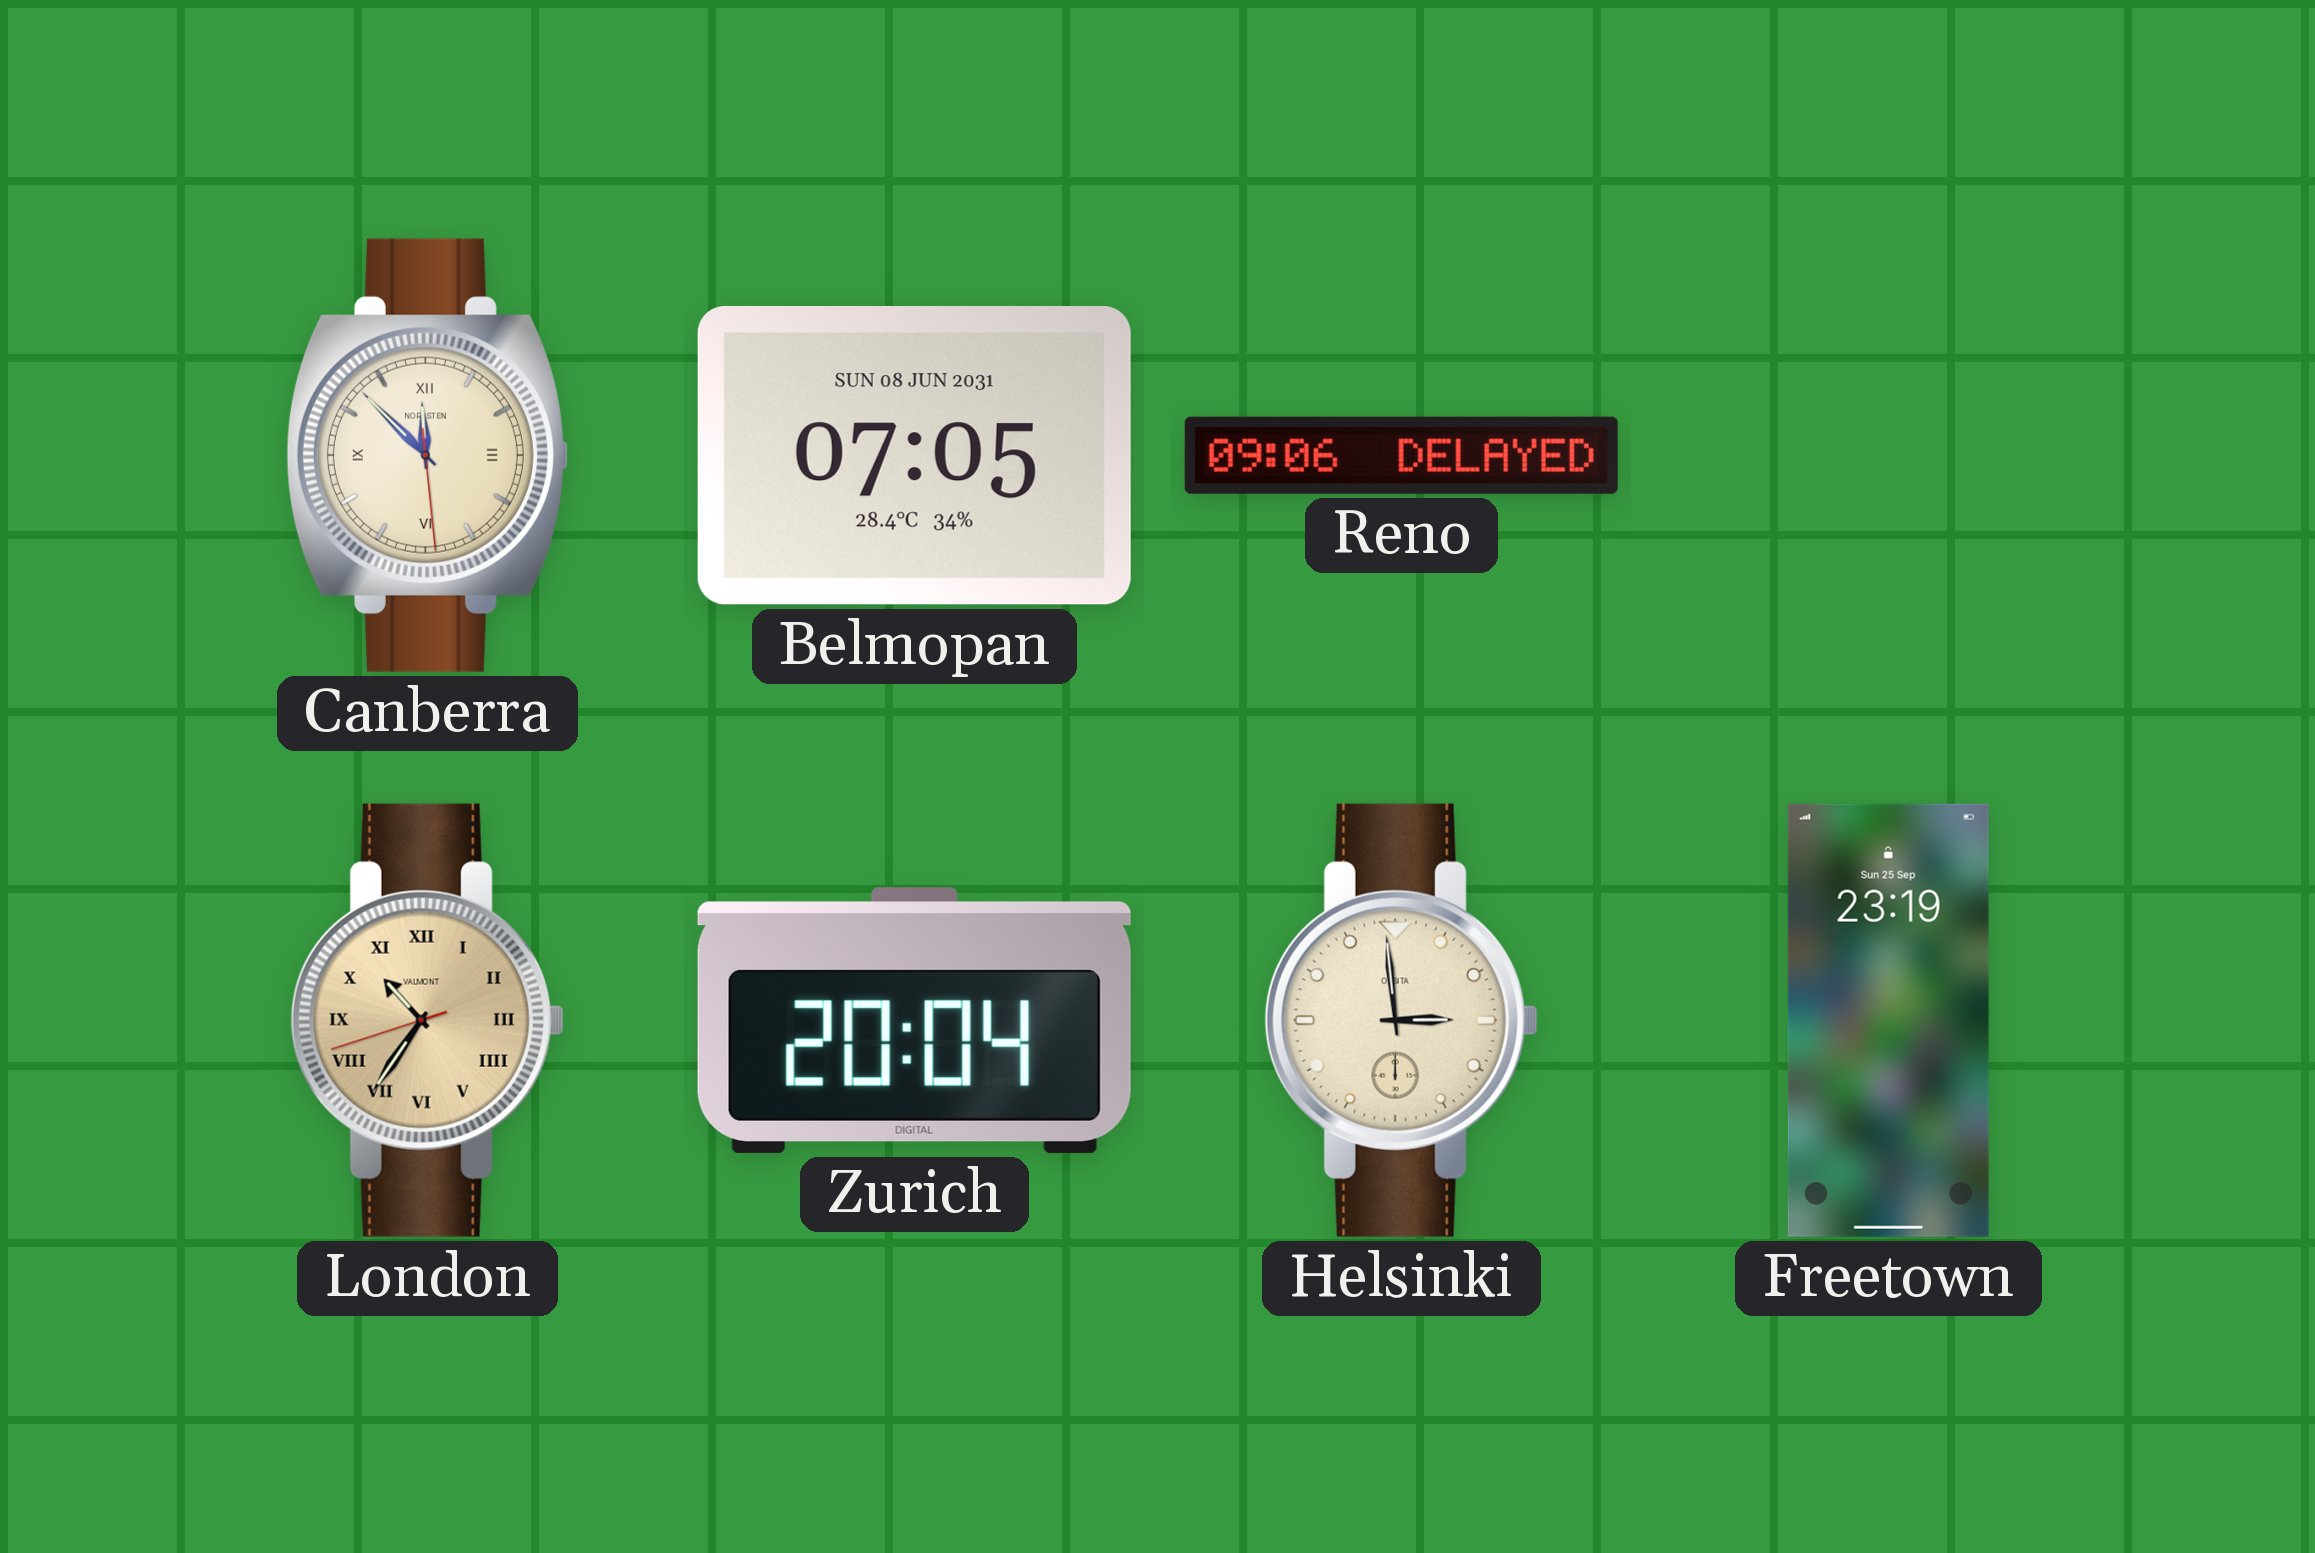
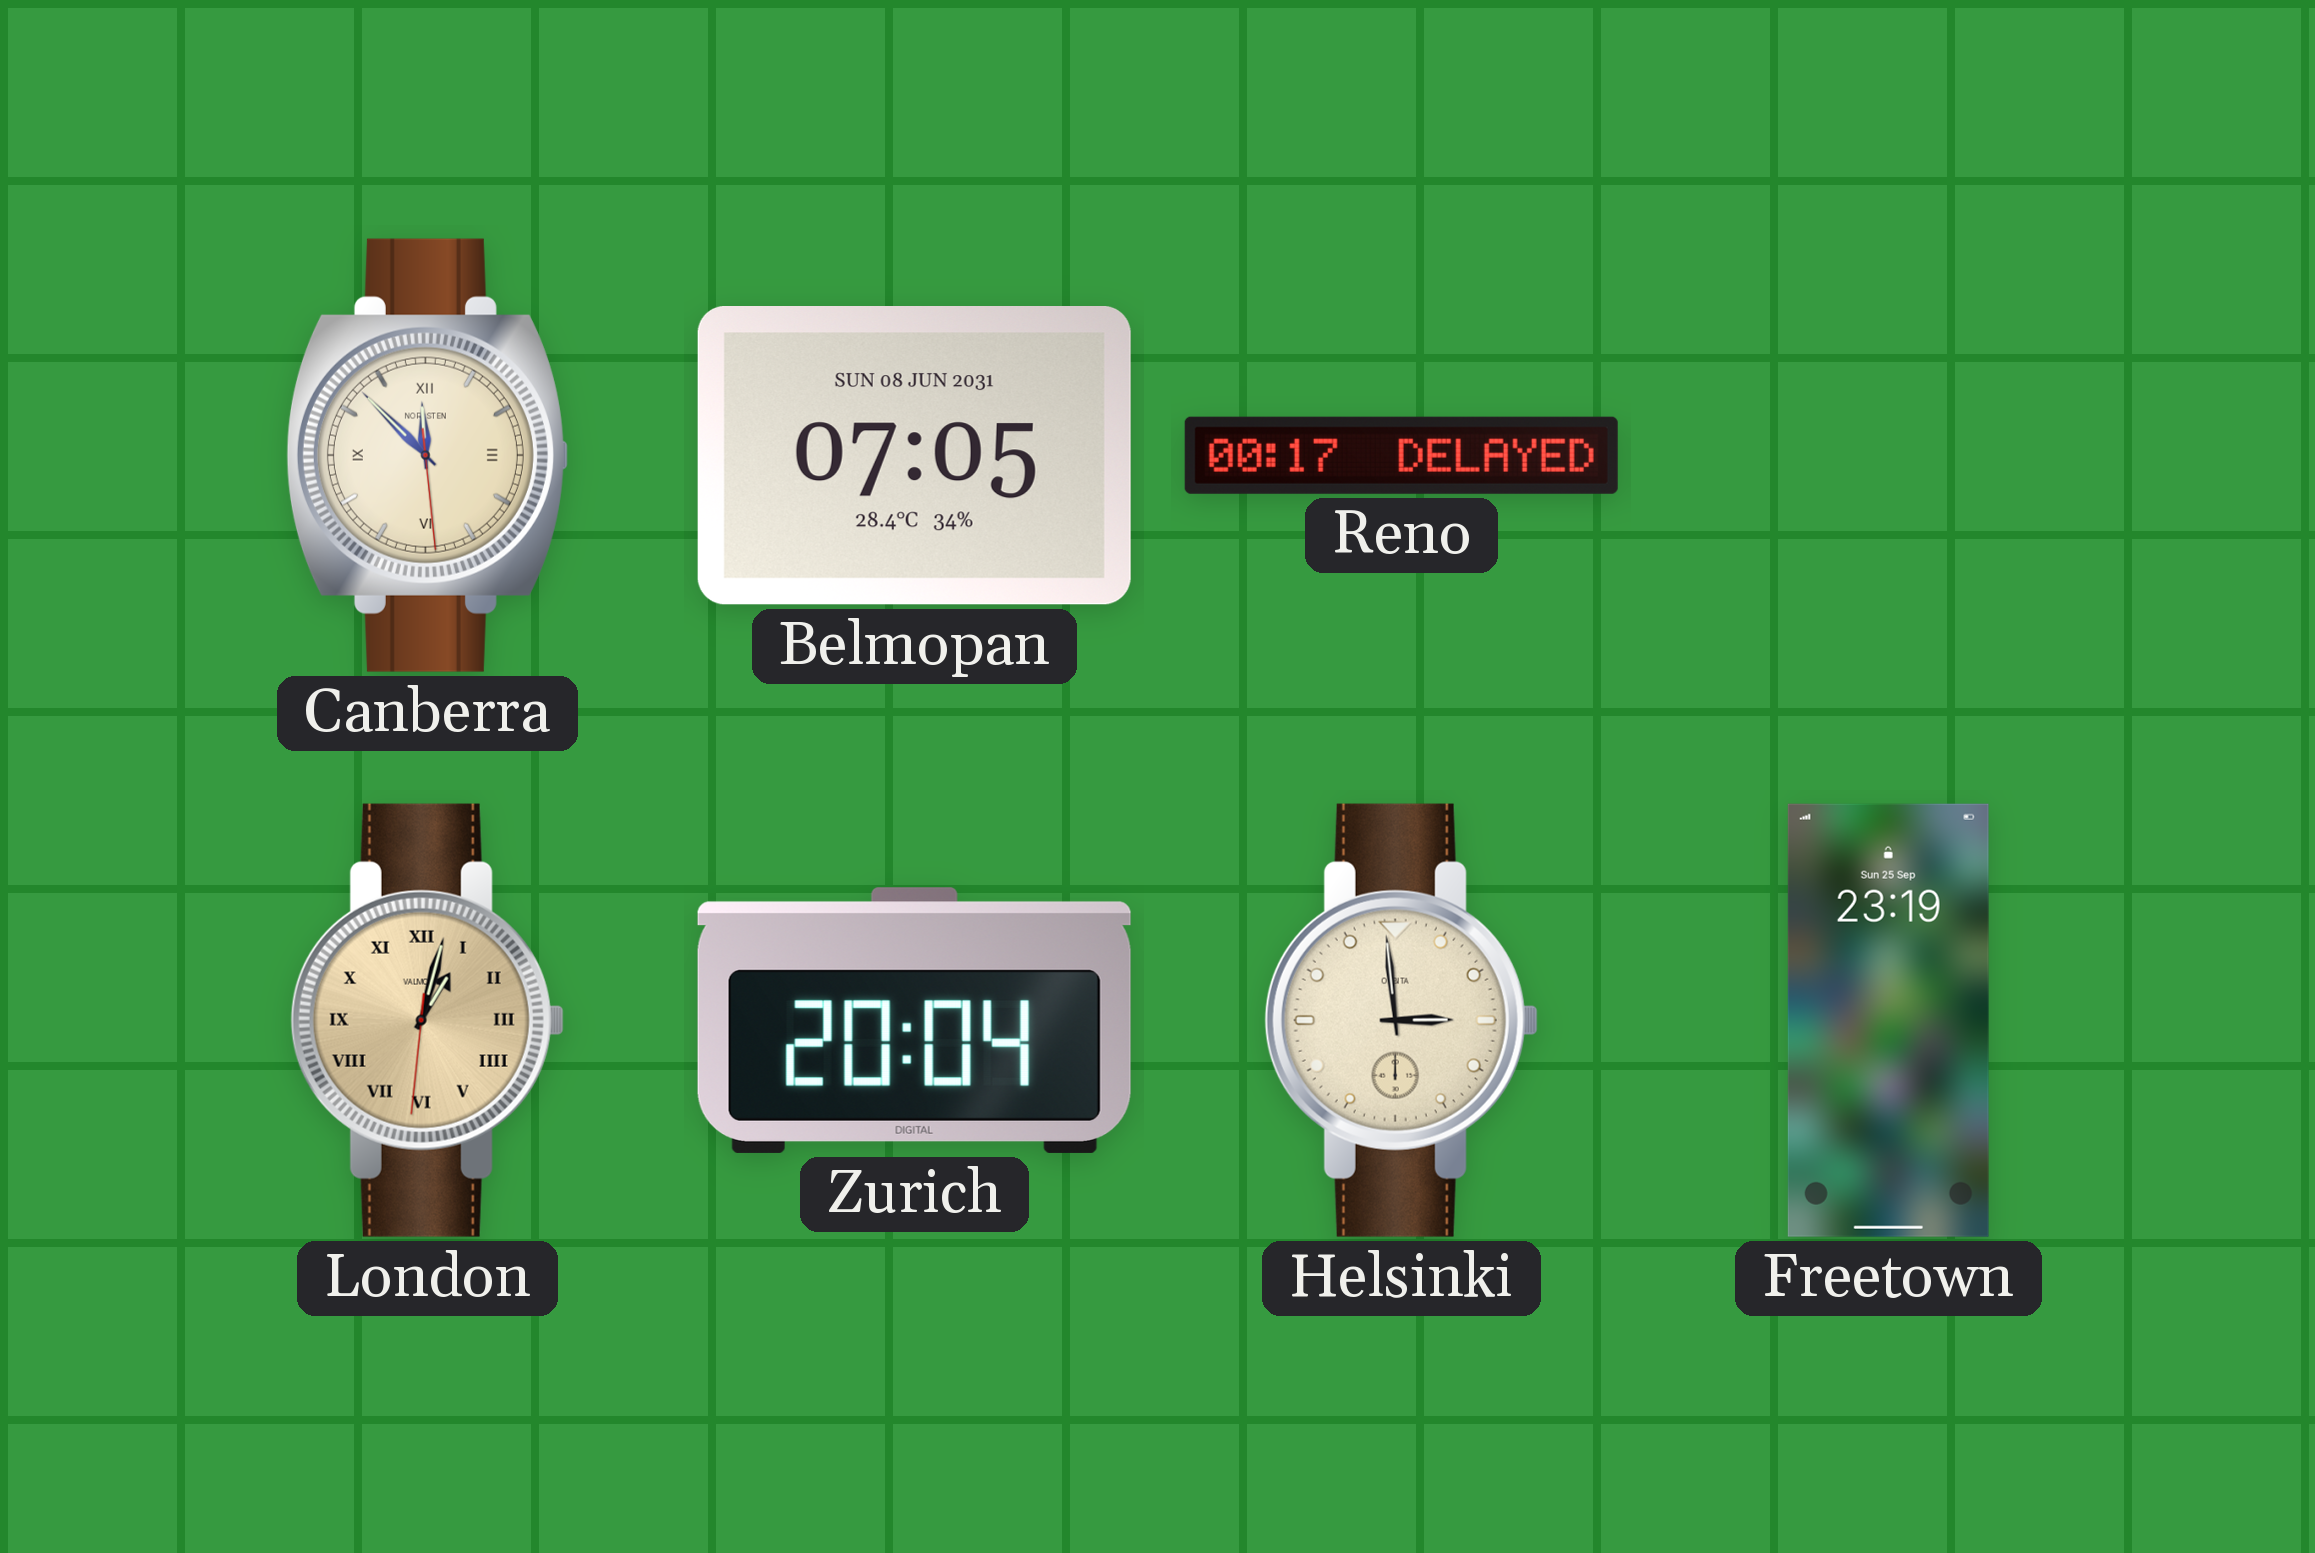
Reno: 09:06 -> 00:17 (1401, 455)
London: 10:35 -> 1:02 (427, 1020)
